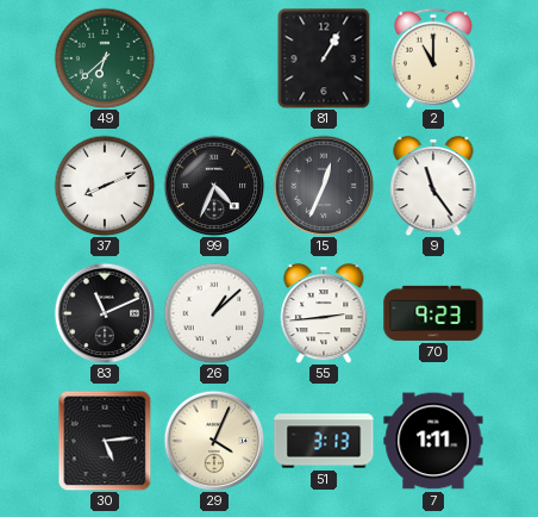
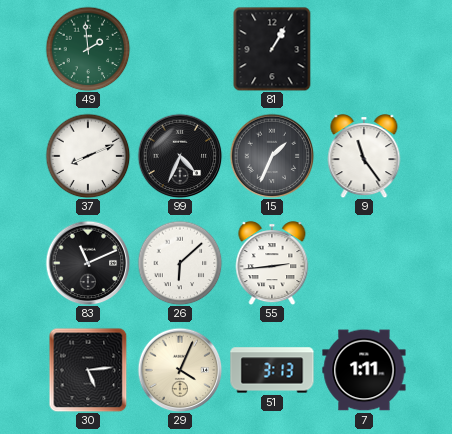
49: 6:38 -> 1:59 (88, 49)
2: 11:00 -> none (433, 58)
15: 12:34 -> 1:34 (272, 156)
26: 1:08 -> 6:08 (180, 263)
70: 9:23 -> none (433, 313)
